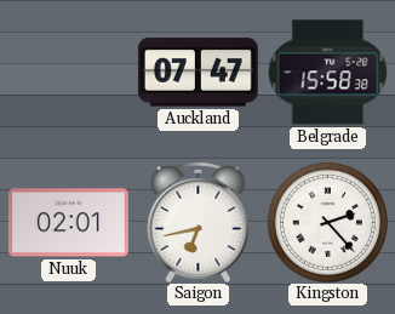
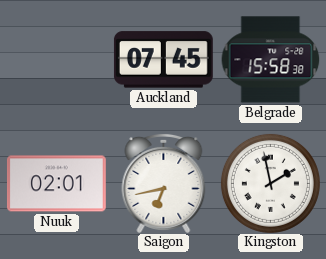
Auckland: 07:47 -> 07:45 (163, 60)
Kingston: 2:23 -> 1:58 (270, 183)
